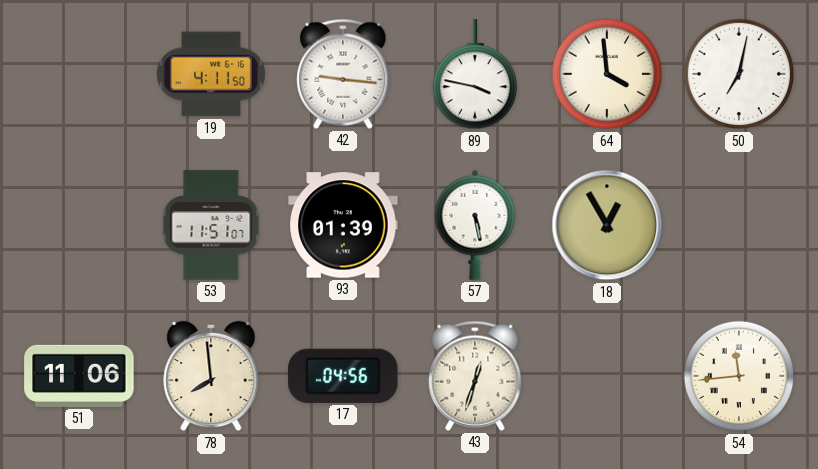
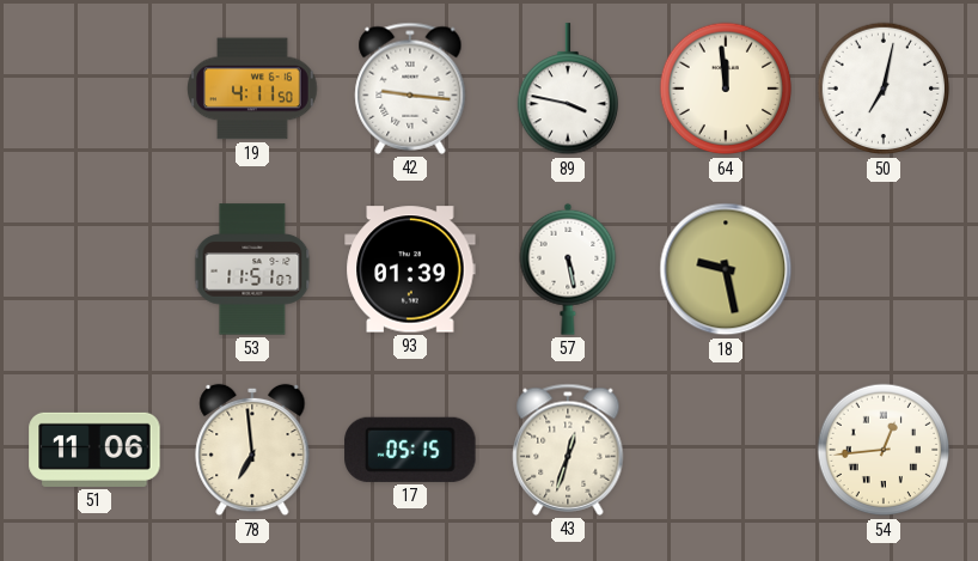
64: 3:59 -> 11:59 (726, 89)
18: 12:55 -> 9:28 (726, 269)
78: 7:59 -> 6:59 (252, 450)
17: 04:56 -> 05:15 (410, 450)
54: 11:44 -> 12:44 (884, 450)
